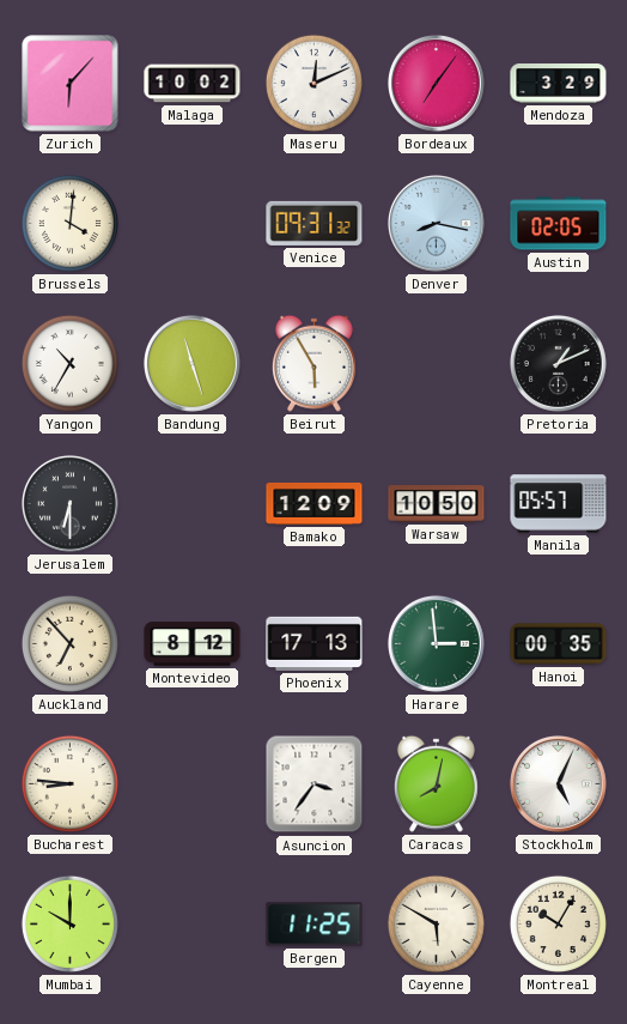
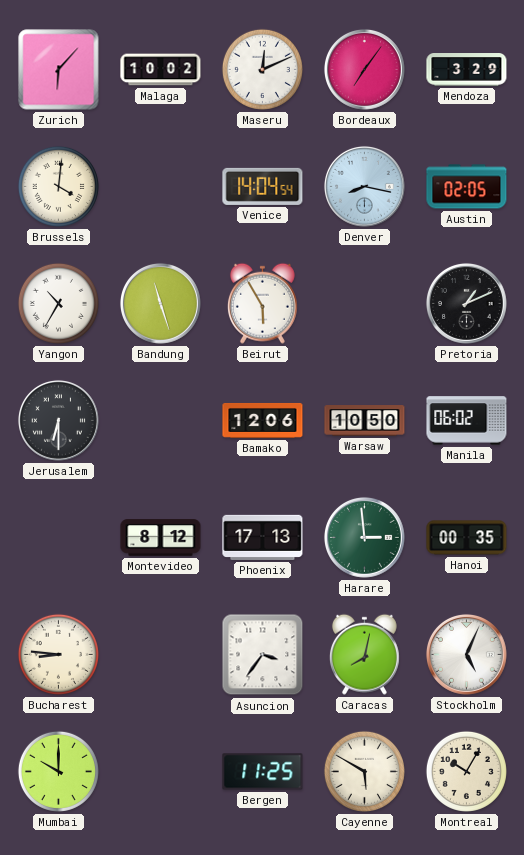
Venice: 09:31 -> 14:04 (263, 186)
Bamako: 12:09 -> 12:06 (263, 420)
Manila: 05:57 -> 06:02 (467, 421)
Auckland: 6:53 -> none (69, 643)
